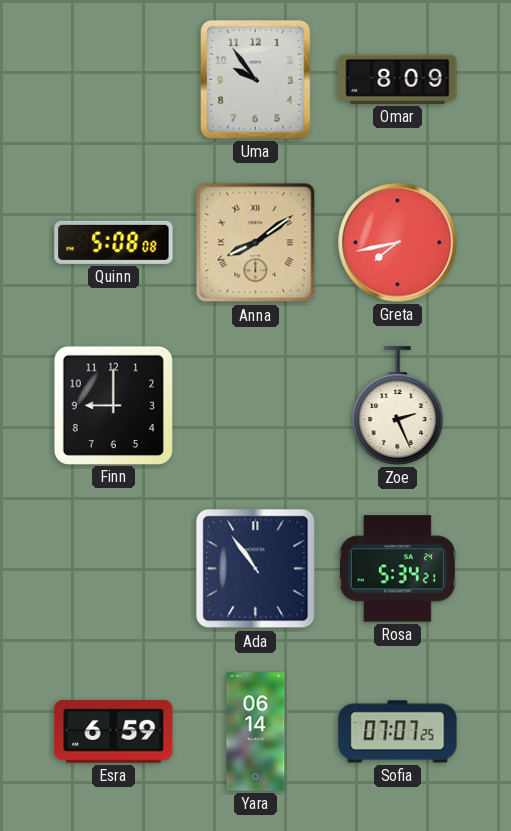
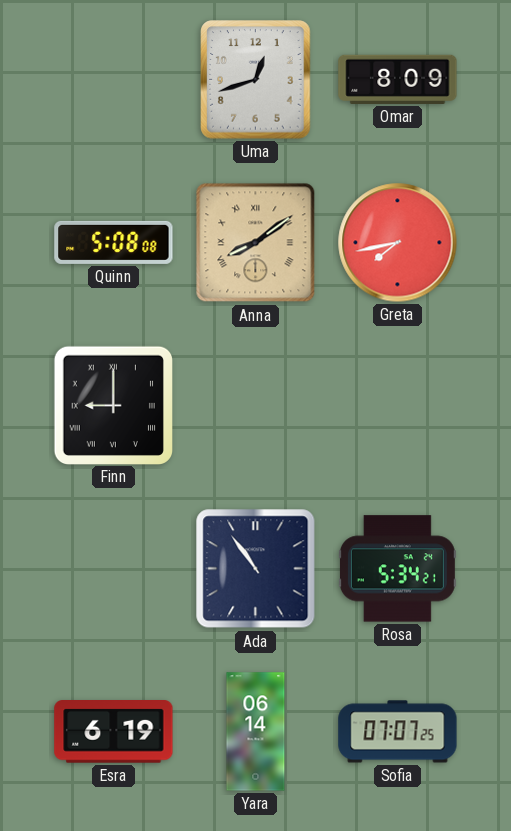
Uma: 9:54 -> 12:42 (256, 80)
Finn numerals: Arabic -> Roman (113, 405)
Zoe: 2:26 -> none (398, 406)
Esra: 6:59 -> 6:19 (114, 732)
